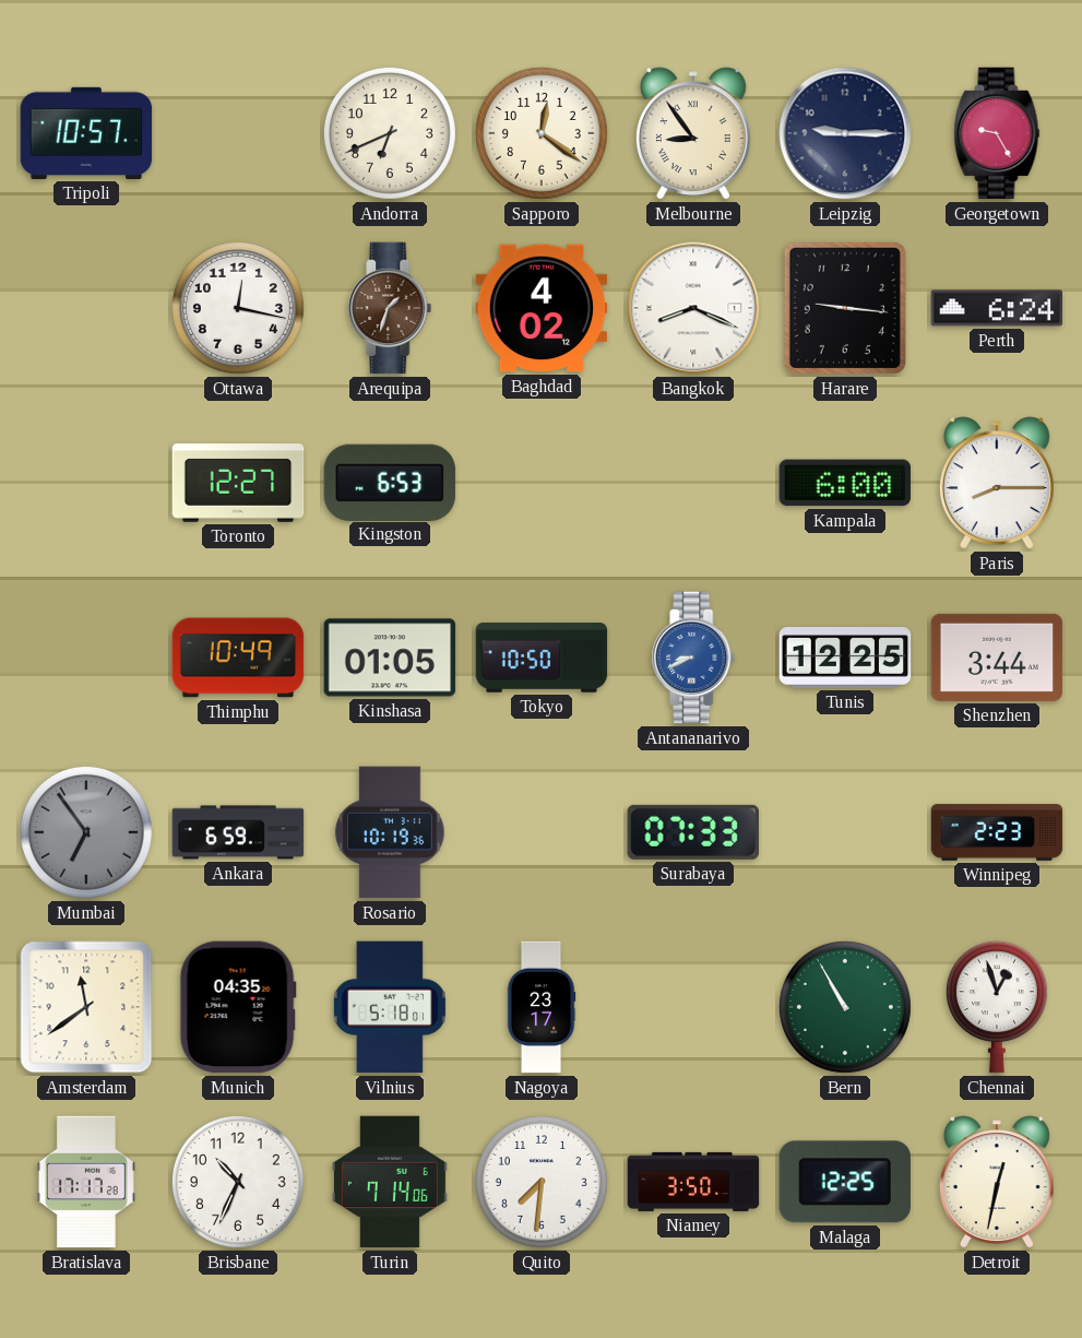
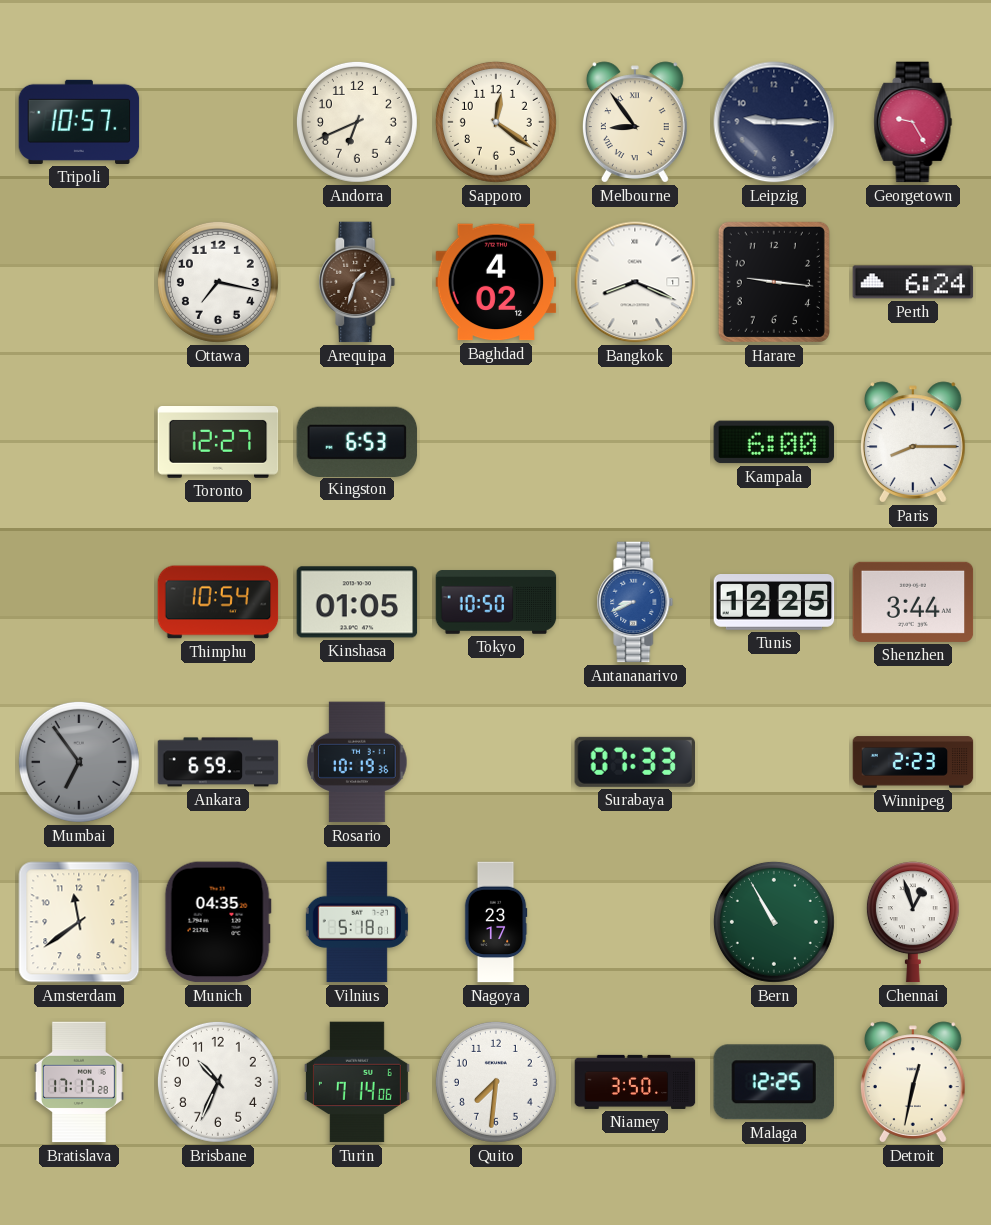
Ottawa: 12:17 -> 7:17 (218, 282)
Thimphu: 10:49 -> 10:54 (218, 602)
